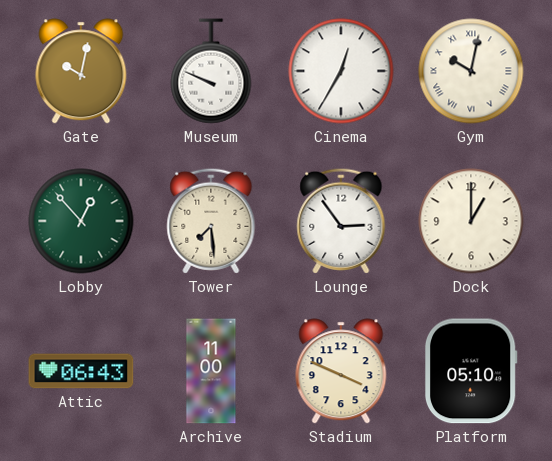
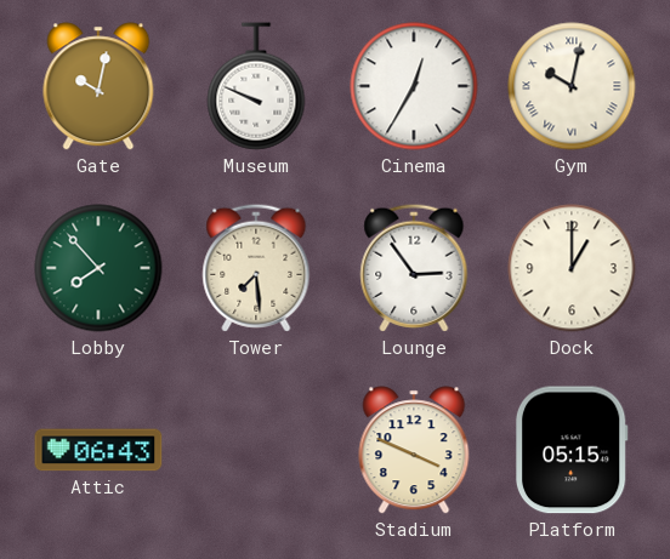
Lobby: 12:53 -> 7:53 (98, 268)
Archive: 11:00 -> none (211, 371)
Platform: 05:10 -> 05:15 (572, 450)
